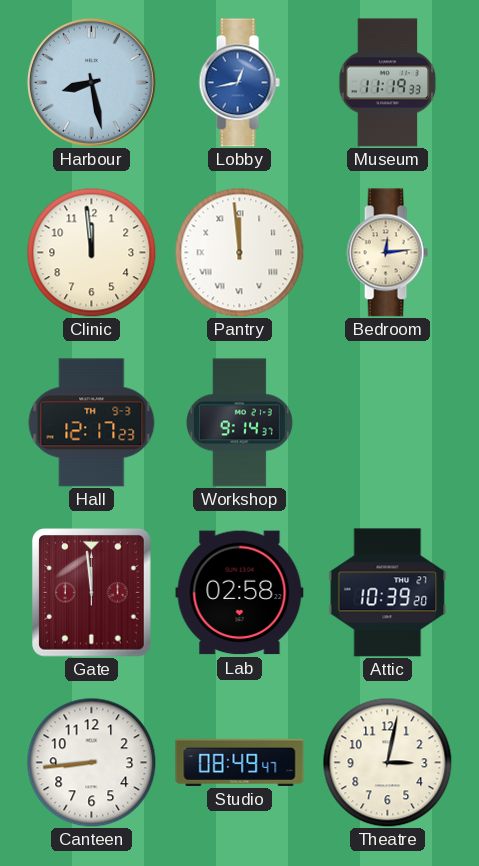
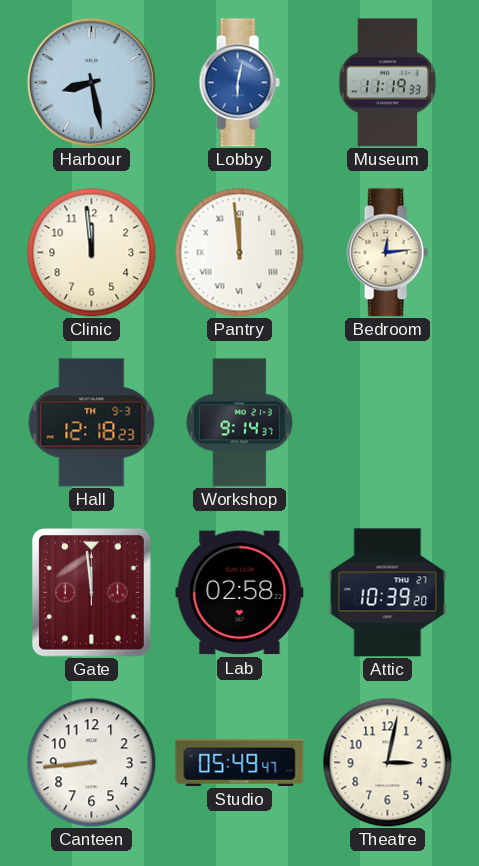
Lobby: 12:43 -> 6:02 (239, 83)
Hall: 12:17 -> 12:18 (92, 423)
Studio: 08:49 -> 05:49 (240, 762)
